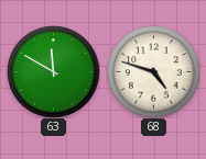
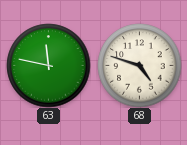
63: 11:50 -> 11:47 (48, 65)
